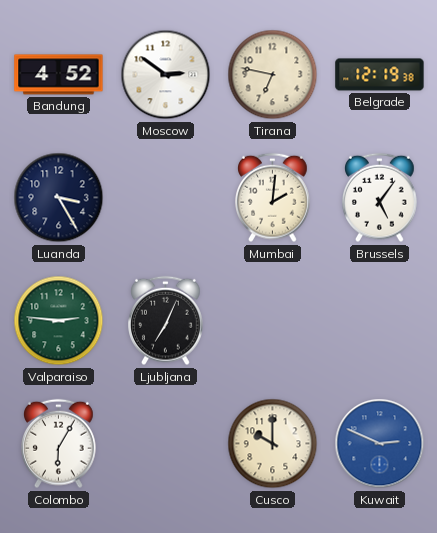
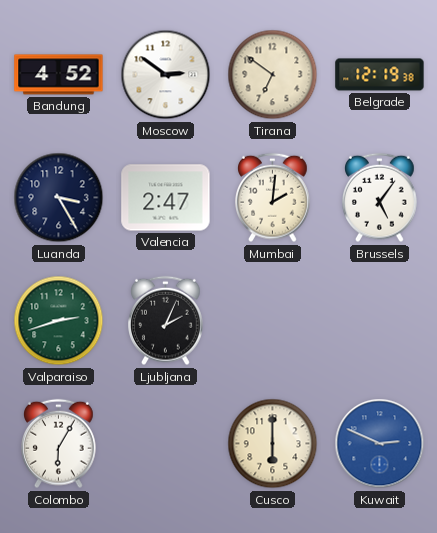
Tirana: 6:47 -> 6:51 (273, 75)
Valencia: none -> 2:47 (166, 198)
Valparaiso: 2:46 -> 2:42 (59, 321)
Ljubljana: 7:04 -> 2:04 (166, 321)
Cusco: 10:00 -> 6:00 (273, 444)
